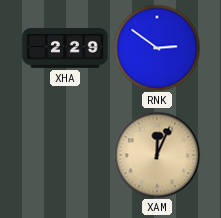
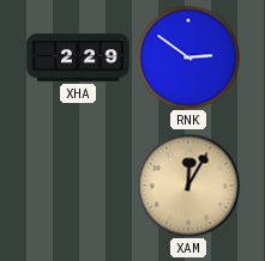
XAM: 12:04 -> 12:05 (188, 186)
